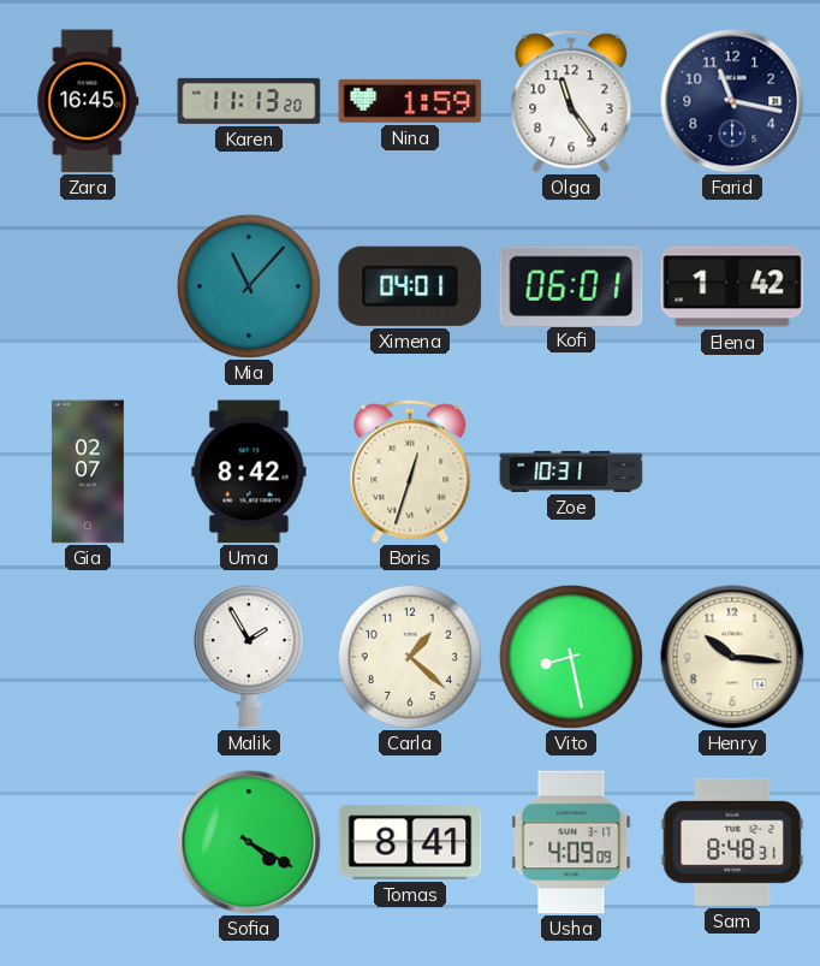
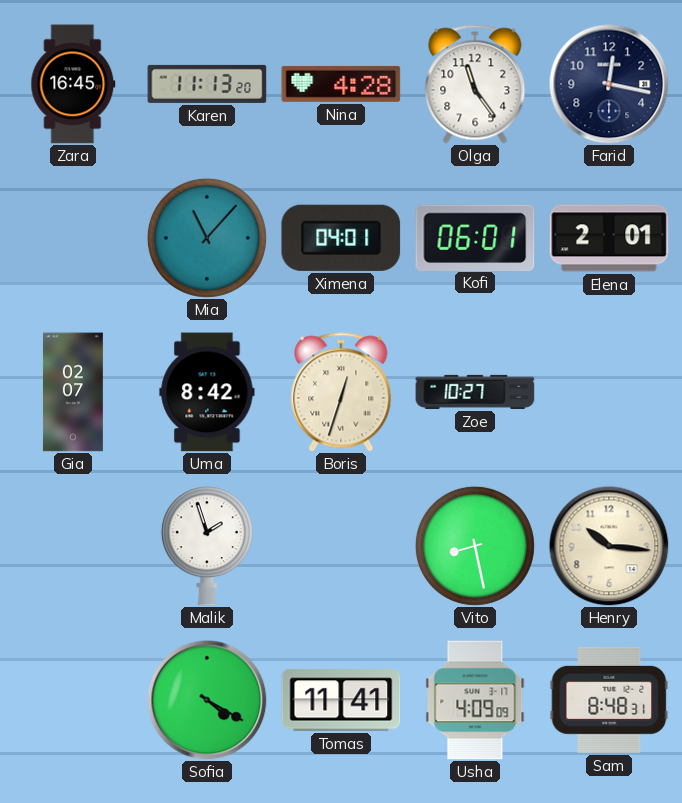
Nina: 1:59 -> 4:28 (341, 84)
Farid: 11:17 -> 12:17 (609, 84)
Elena: 1:42 -> 2:01 (609, 238)
Zoe: 10:31 -> 10:27 (475, 392)
Malik: 1:55 -> 1:57 (207, 546)
Carla: 1:22 -> none (410, 657)
Tomas: 8:41 -> 11:41 (341, 700)
